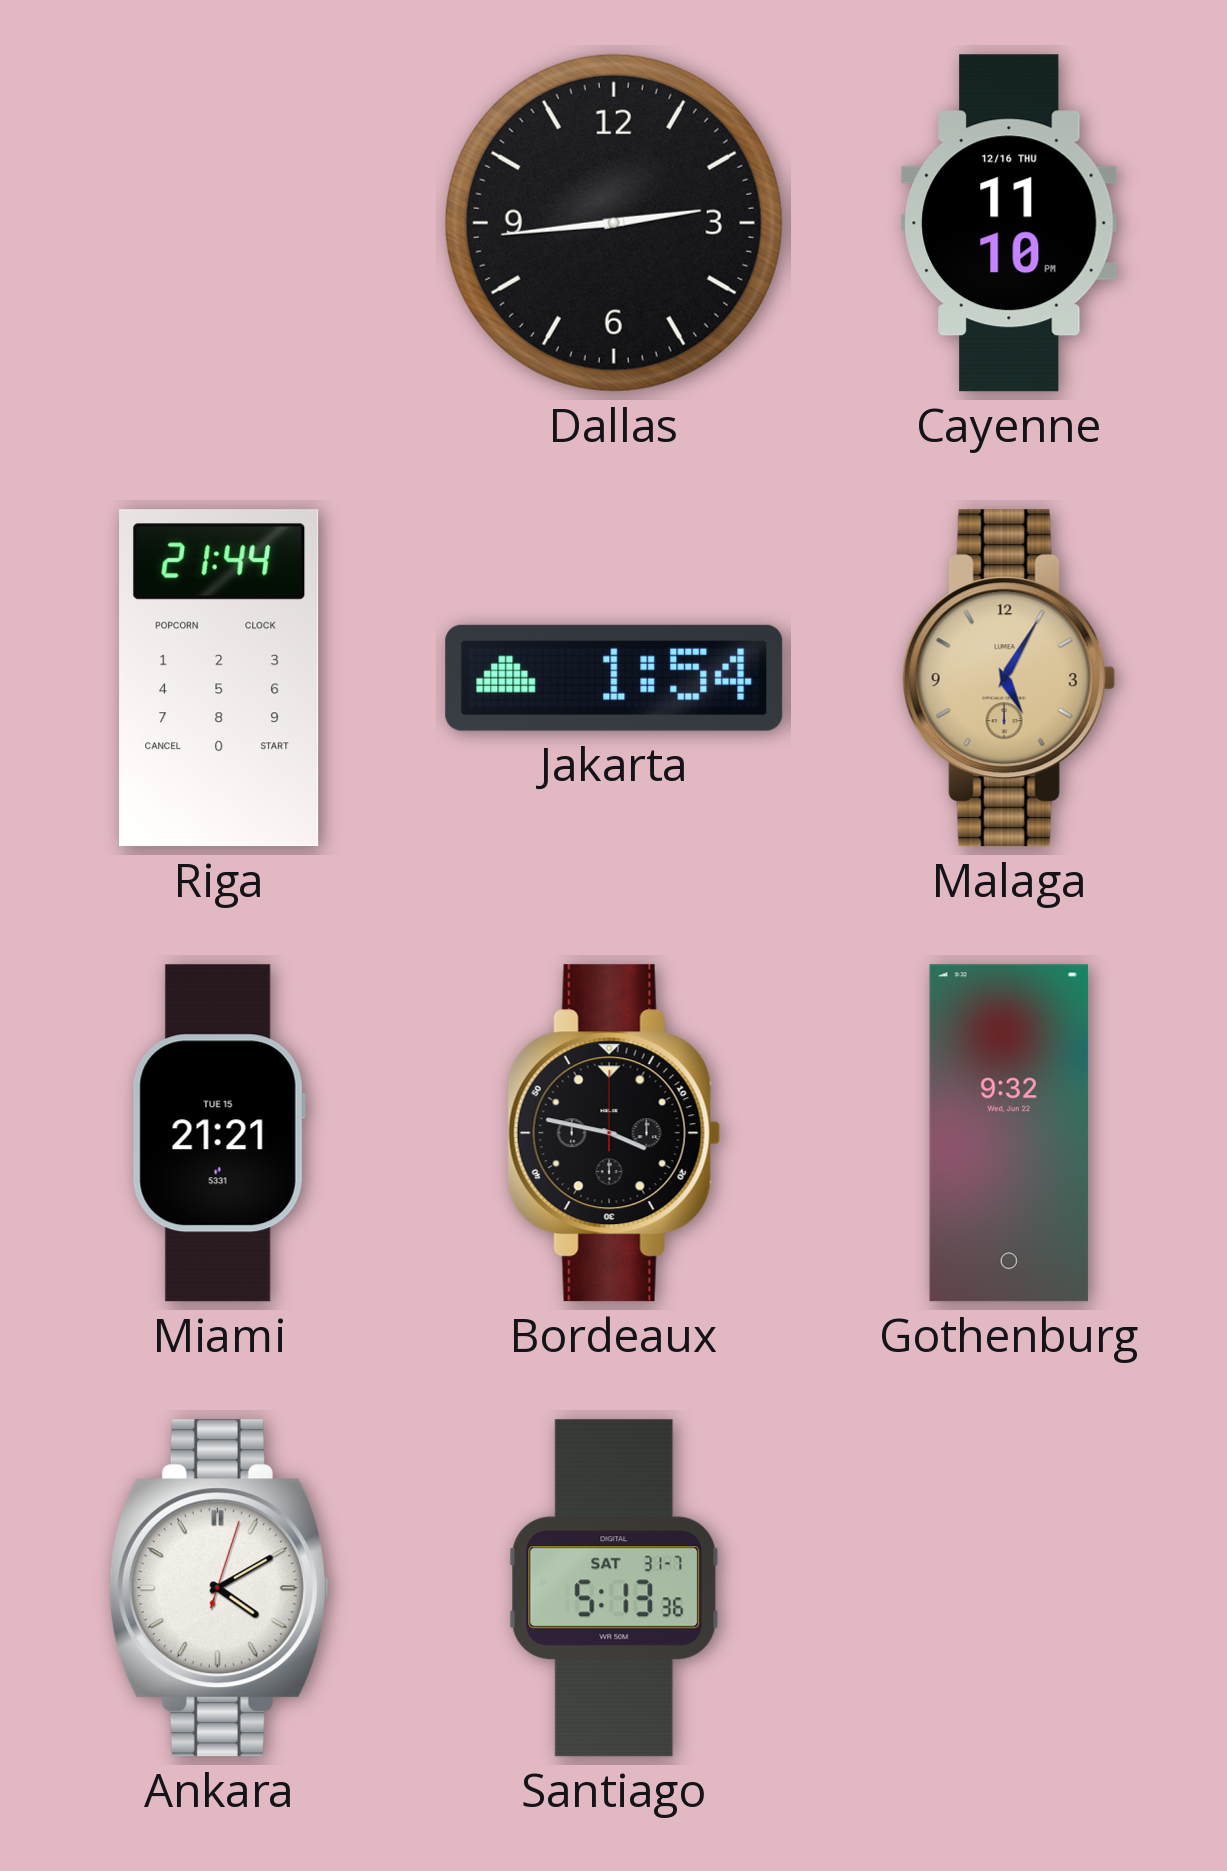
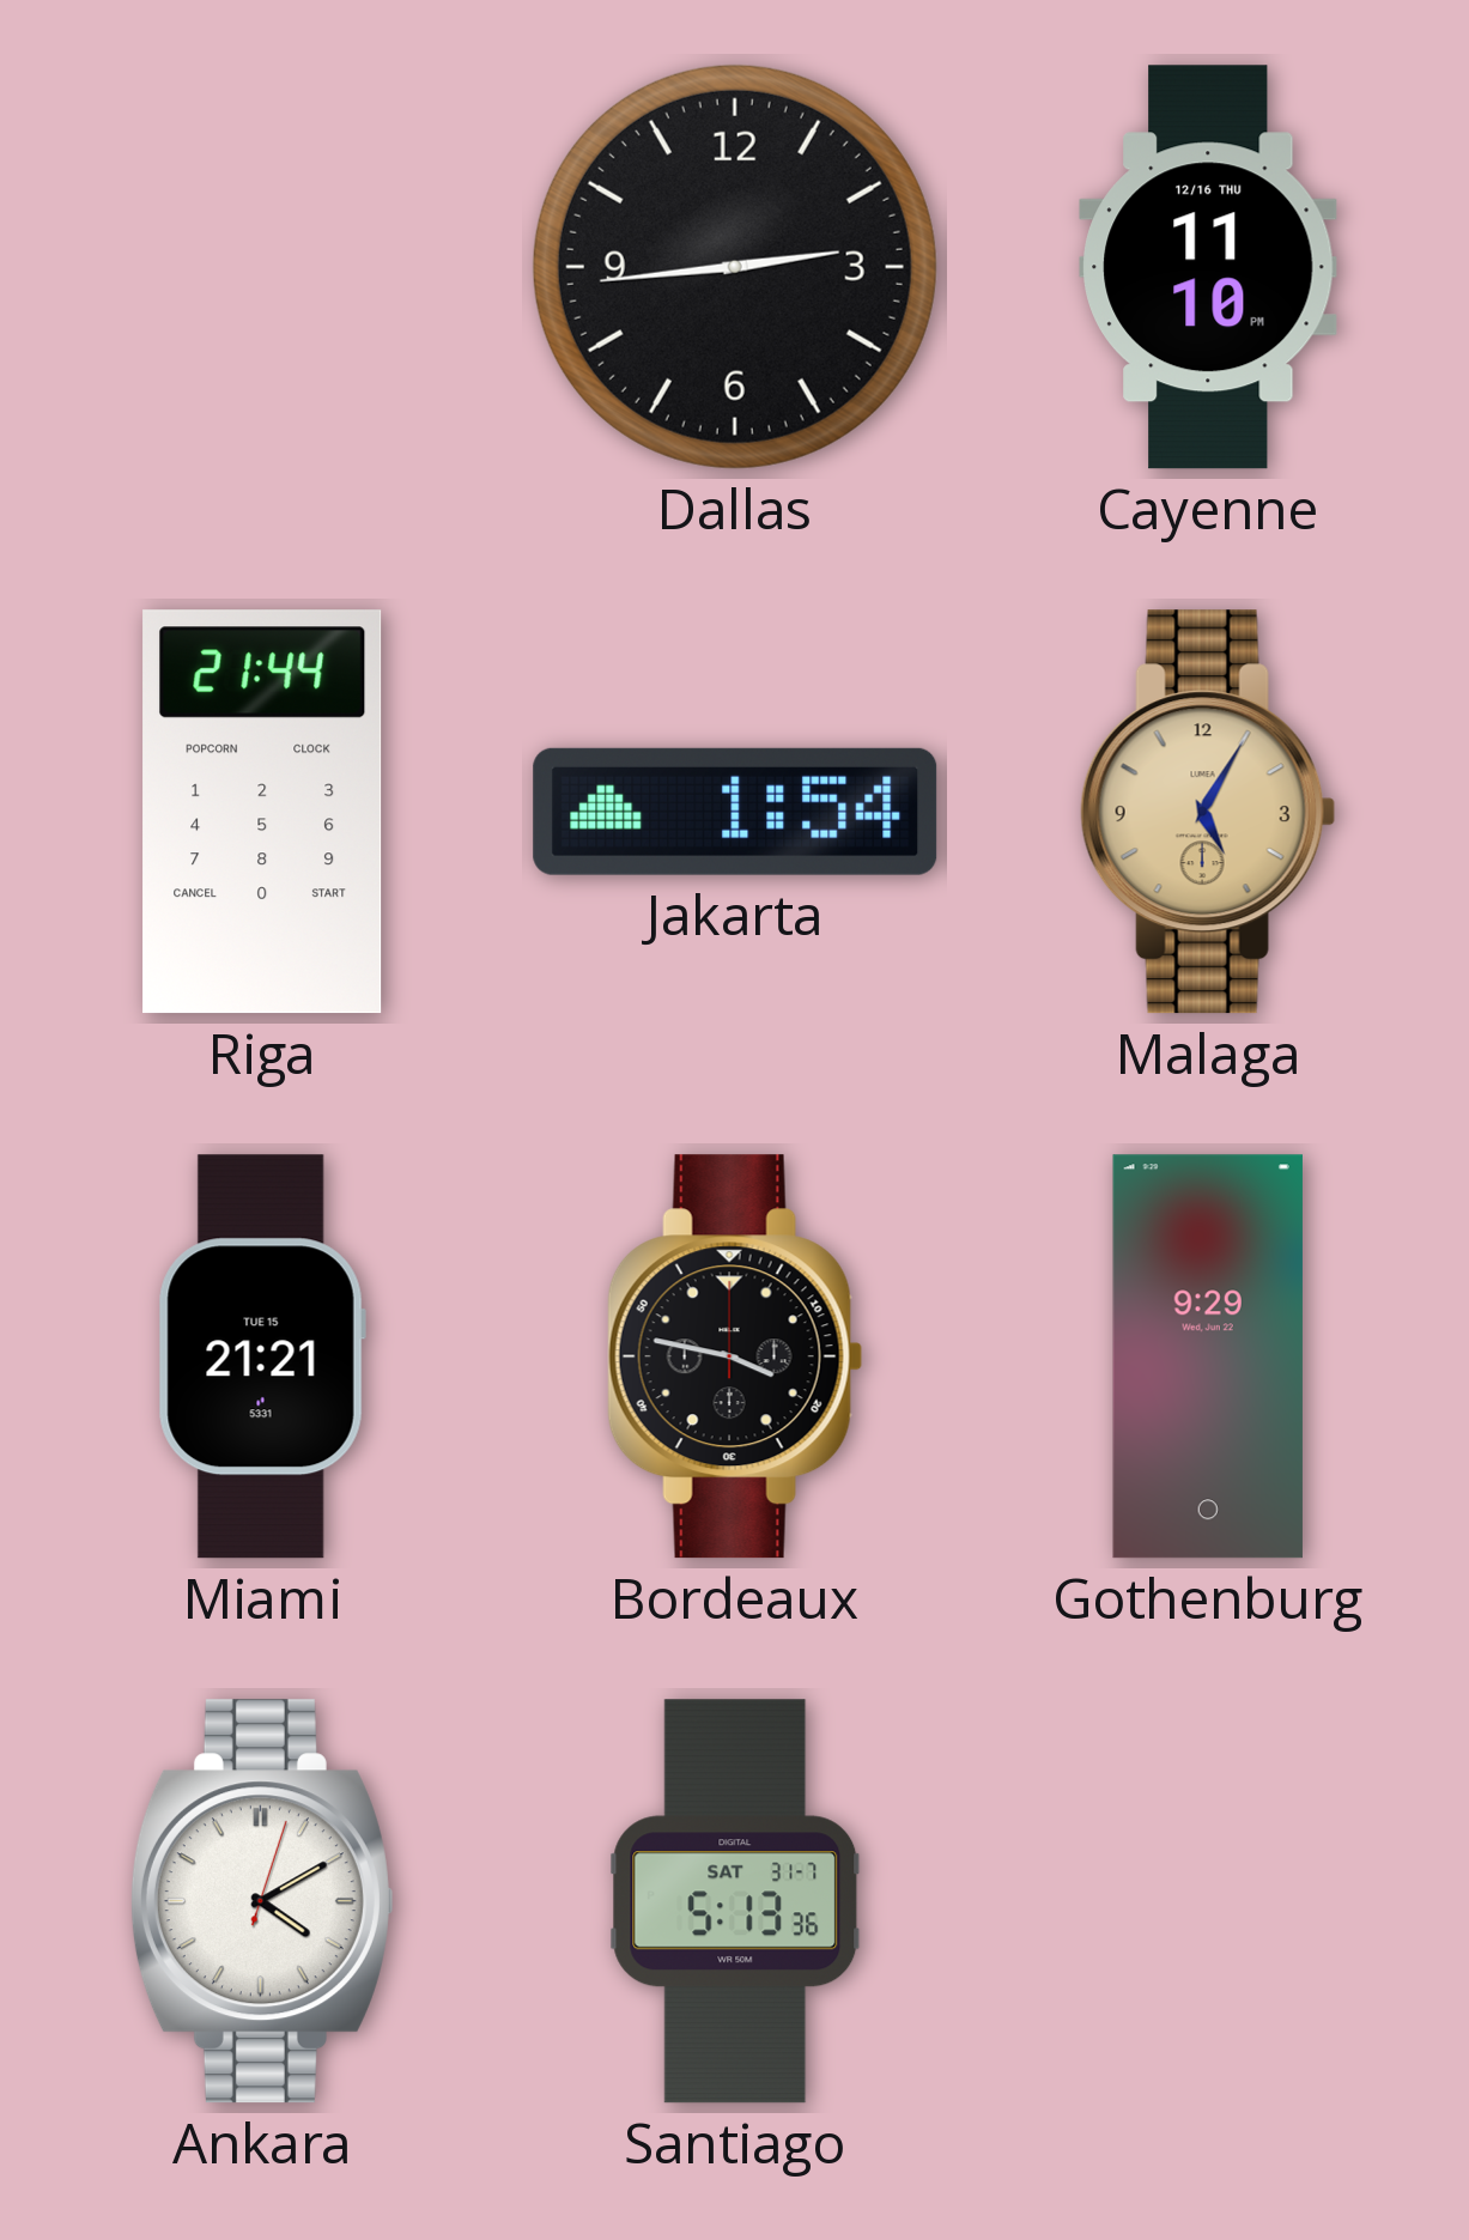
Gothenburg: 9:32 -> 9:29 (1208, 1356)
